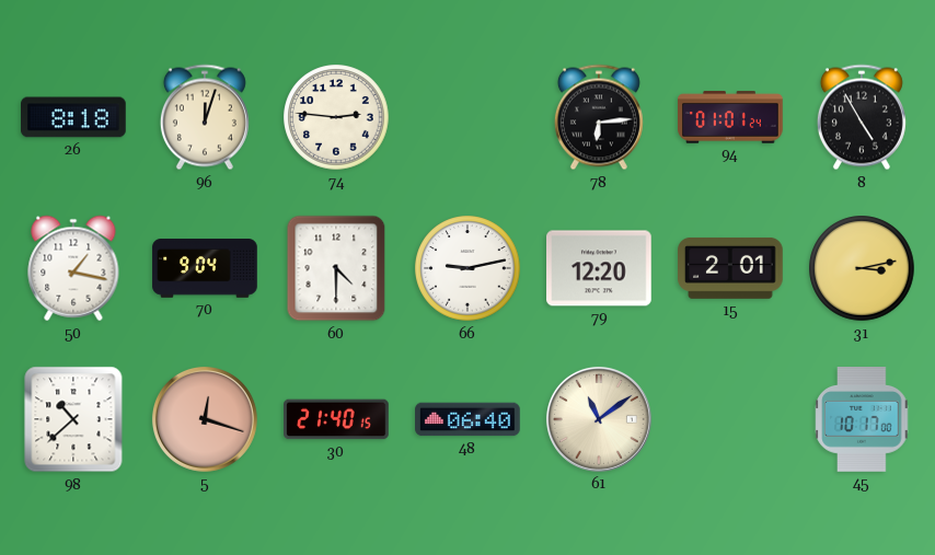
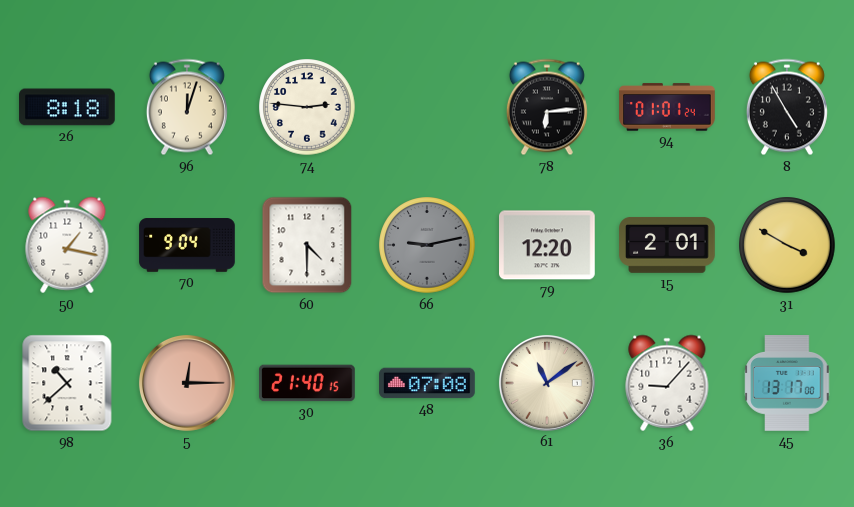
66 dial: white -> grey (427, 245)
31: 3:13 -> 3:50 (787, 245)
5: 12:18 -> 12:15 (187, 383)
48: 06:40 -> 07:08 (427, 383)
36: none -> 9:07 (667, 383)
45: 10:17 -> 13:17 (787, 383)
